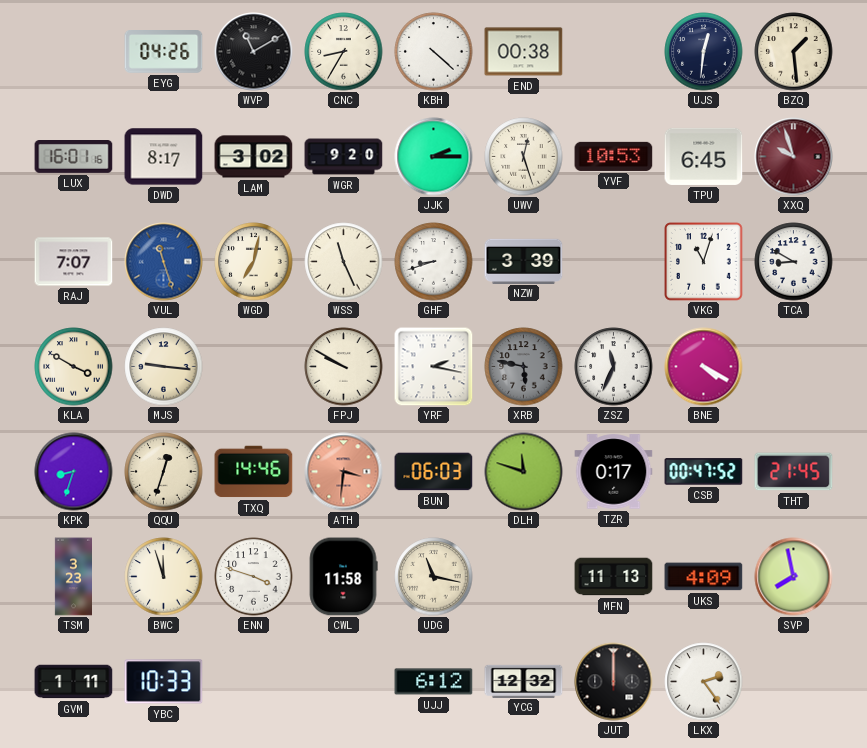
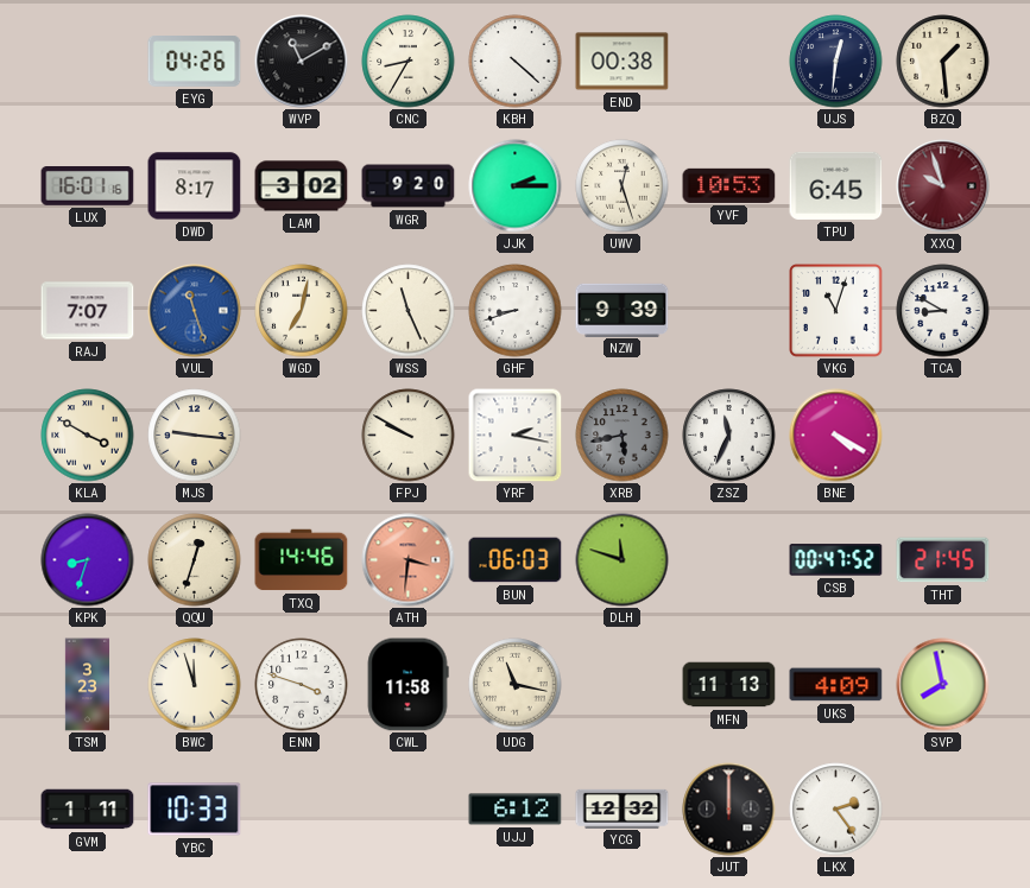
NZW: 3:39 -> 9:39 (623, 310)
XRB: 5:47 -> 5:43 (623, 436)
TZR: 0:17 -> none (614, 472)
